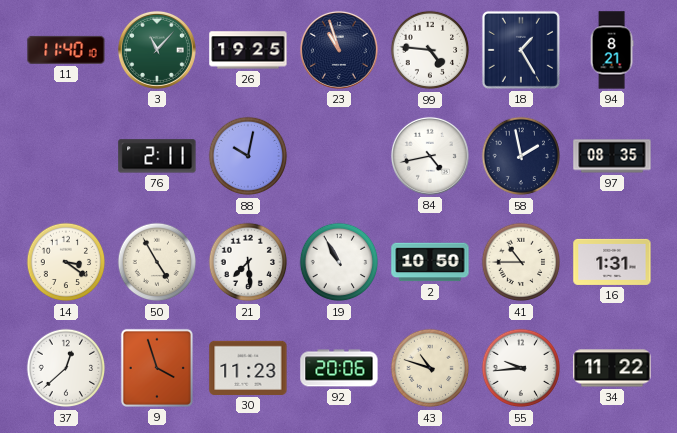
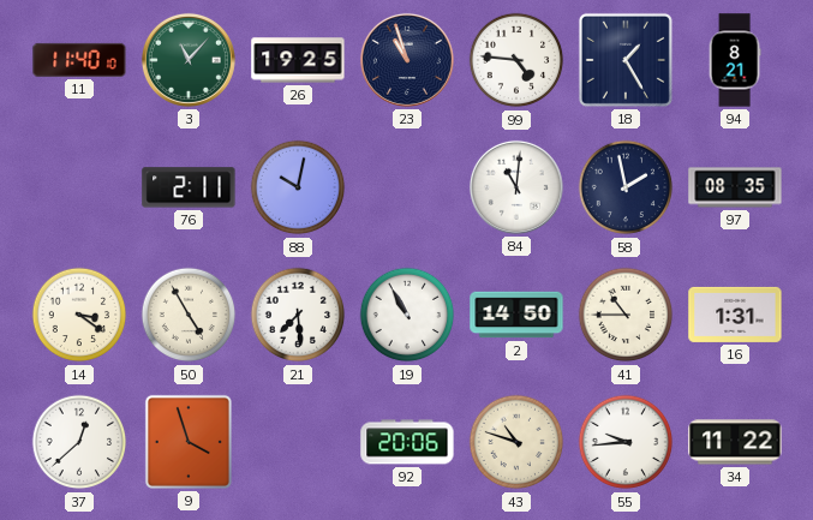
84: 4:43 -> 11:01 (516, 187)
2: 10:50 -> 14:50 (516, 315)
30: 11:23 -> none (248, 368)
